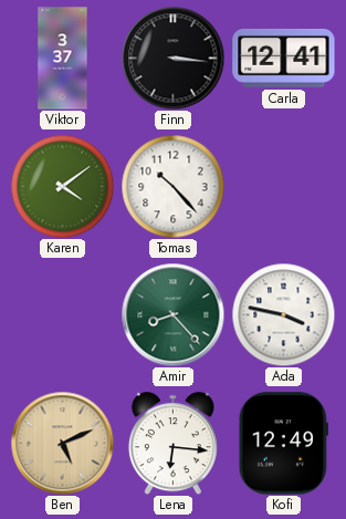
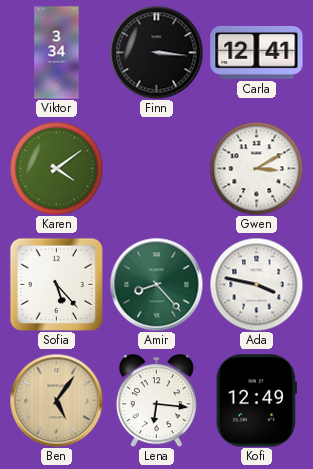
Viktor: 3:37 -> 3:34 (57, 53)
Tomas: 10:23 -> none (172, 186)
Gwen: none -> 3:10 (256, 168)
Sofia: none -> 5:23 (56, 284)
Ben: 5:11 -> 5:06 (56, 400)
